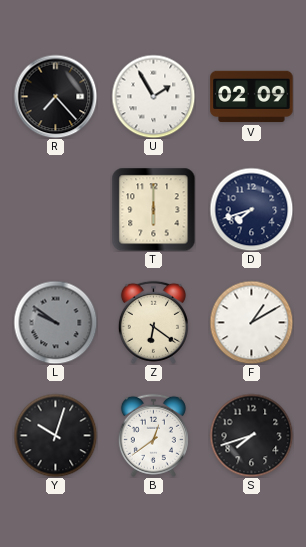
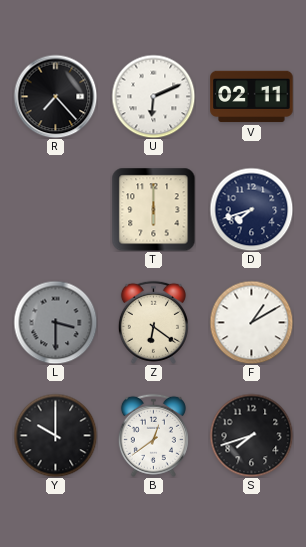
U: 1:55 -> 6:11 (153, 96)
V: 02:09 -> 02:11 (252, 97)
L: 9:51 -> 3:30 (55, 322)
Y: 10:03 -> 10:00 (55, 435)
